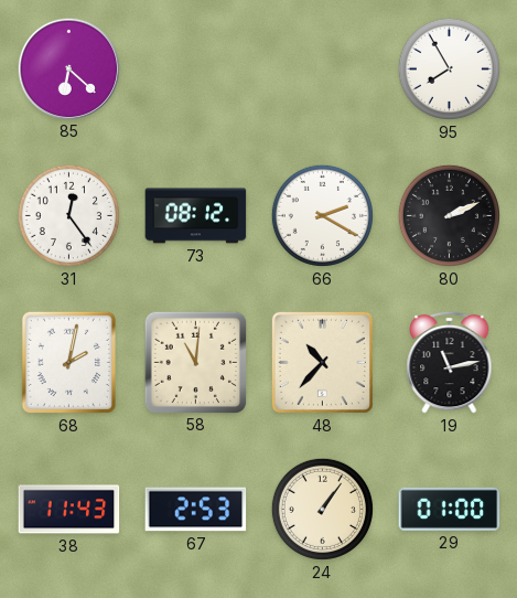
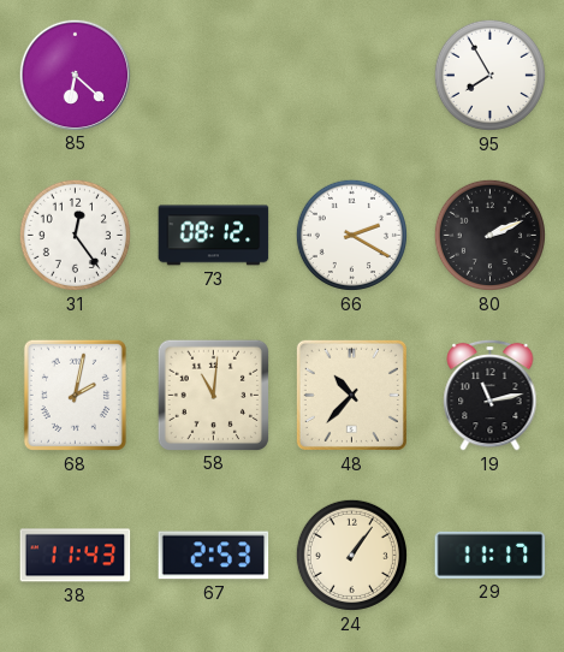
29: 01:00 -> 11:17 (491, 555)
